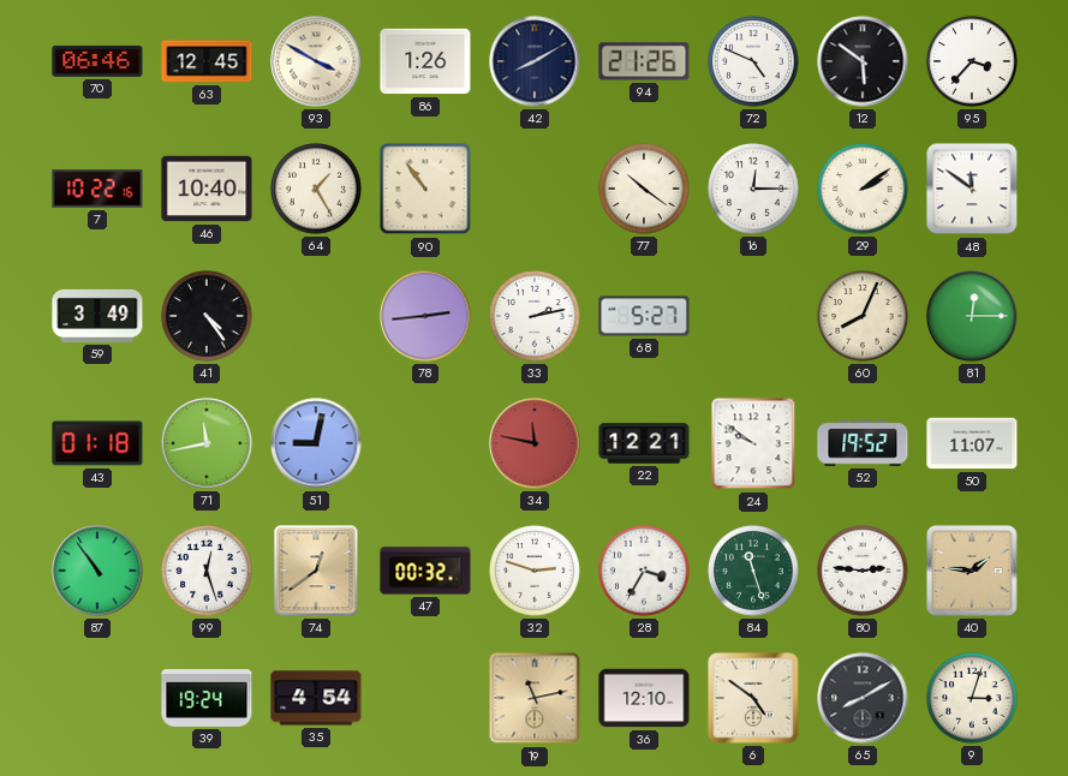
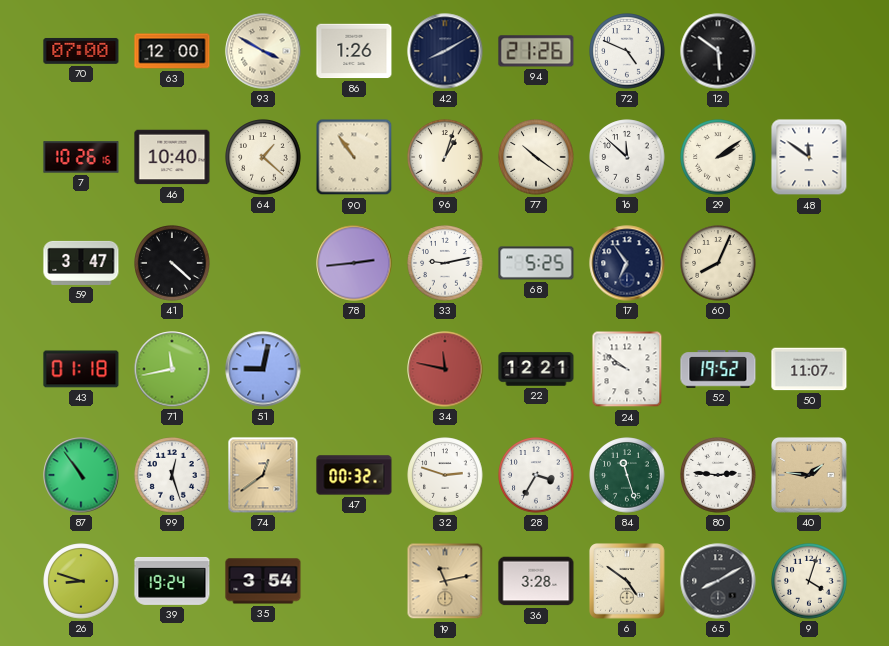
70: 06:46 -> 07:00 (81, 51)
63: 12:45 -> 12:00 (172, 51)
95: 3:37 -> none (972, 61)
7: 10:22 -> 10:26 (81, 157)
64: 1:25 -> 1:22 (263, 157)
96: none -> 1:03 (445, 157)
16: 12:15 -> 11:52 (627, 157)
59: 3:49 -> 3:47 (81, 263)
41: 4:24 -> 4:22 (172, 263)
33: 2:13 -> 9:13 (445, 263)
68: 5:27 -> 5:25 (536, 263)
17: none -> 6:54 (627, 263)
81: 12:15 -> none (972, 316)
26: none -> 8:48 (81, 581)
35: 4:54 -> 3:54 (263, 581)
36: 12:10 -> 3:28 (536, 581)
9: 3:03 -> 4:03 (809, 581)
